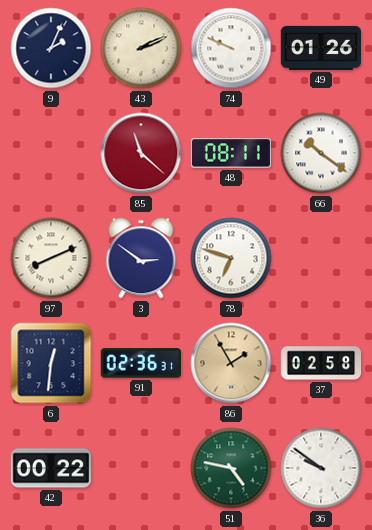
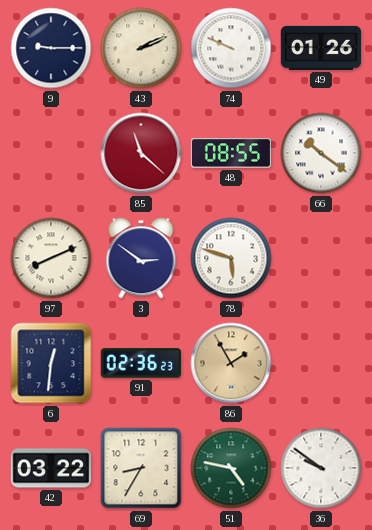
9: 2:04 -> 9:15 (51, 48)
48: 08:11 -> 08:55 (230, 153)
78: 6:48 -> 5:48 (231, 258)
91: 02:36:31 -> 02:36:23 (140, 363)
37: 02:58 -> none (321, 363)
42: 00:22 -> 03:22 (50, 468)
69: none -> 8:35 (141, 468)
